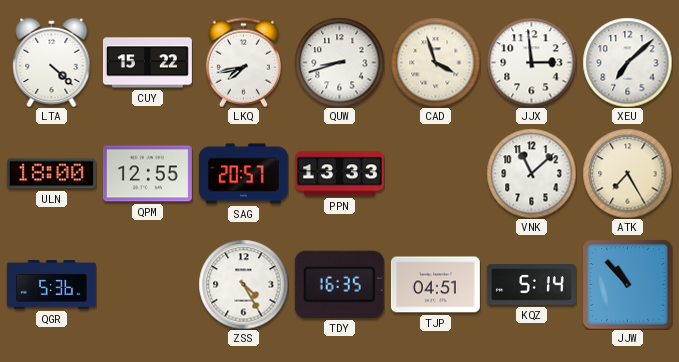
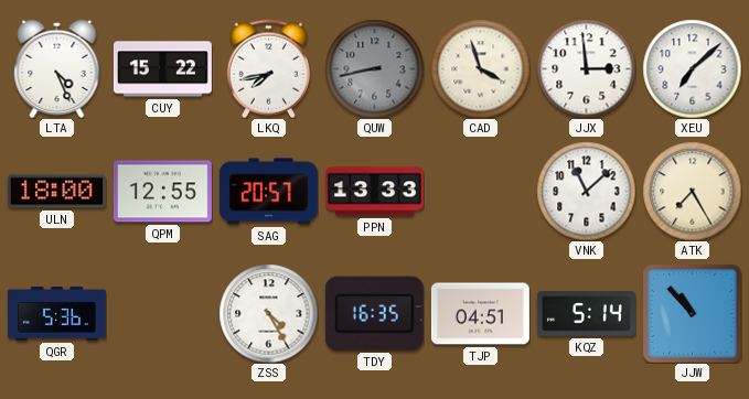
LTA: 4:22 -> 4:26 (57, 68)
QUW: 8:42 -> 8:43 (374, 68)
QUW dial: white -> grey (374, 68)
